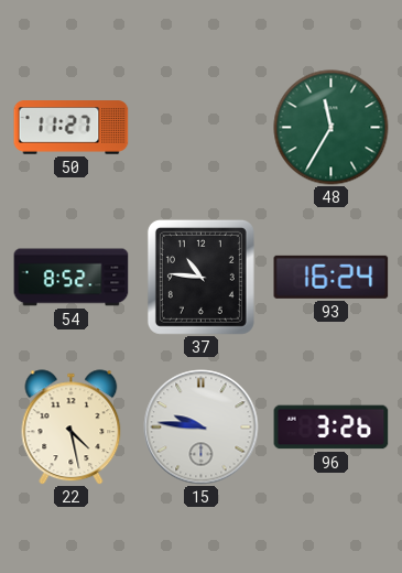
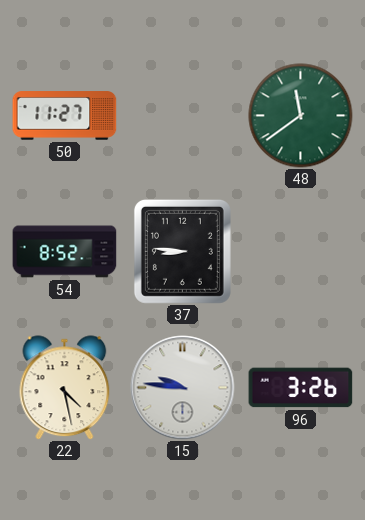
48: 11:35 -> 11:39 (301, 116)
37: 10:46 -> 8:46 (182, 251)
93: 16:24 -> none (332, 277)
